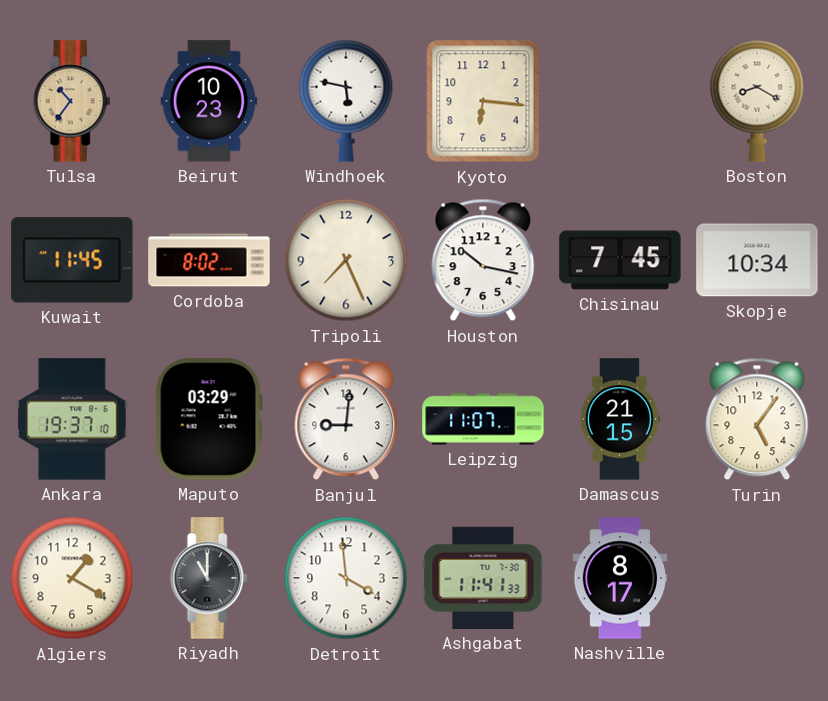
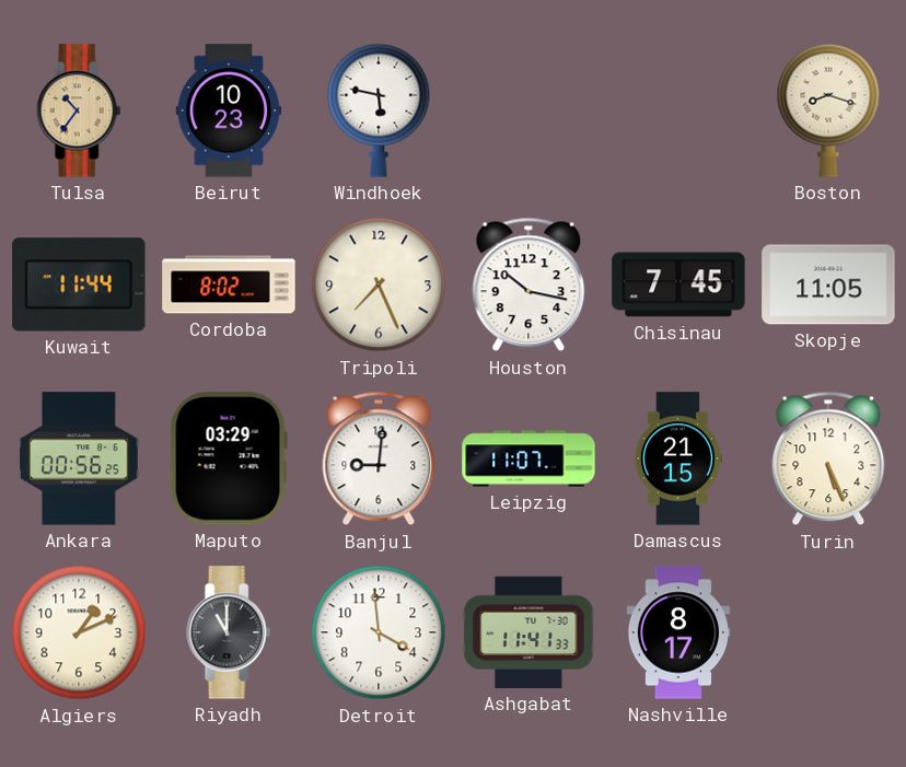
Kyoto: 6:16 -> none (483, 101)
Boston: 8:20 -> 8:18 (828, 111)
Kuwait: 11:45 -> 11:44 (79, 284)
Skopje: 10:34 -> 11:05 (828, 284)
Ankara: 19:37 -> 00:56 (79, 458)
Turin: 5:06 -> 5:26 (828, 458)
Algiers: 1:20 -> 1:11 (79, 632)
